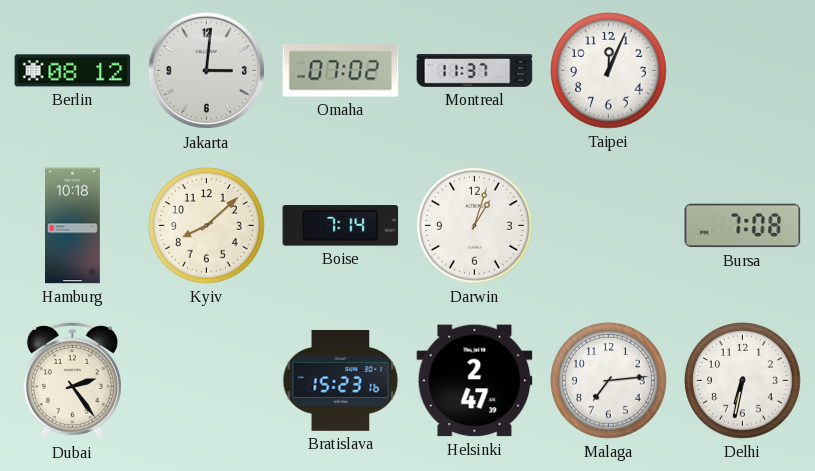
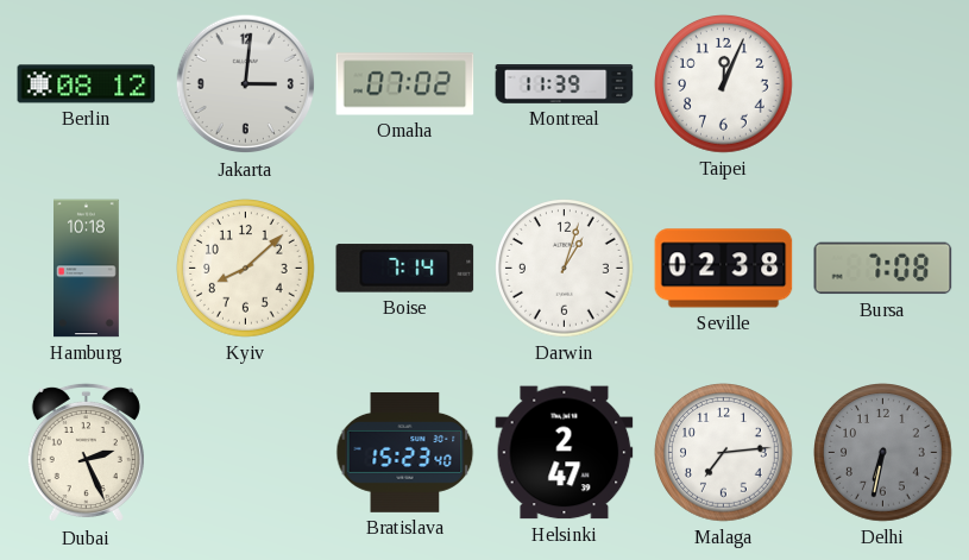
Montreal: 11:37 -> 11:39 (565, 84)
Seville: none -> 02:38 (724, 269)
Dubai: 2:24 -> 2:26 (86, 453)
Bratislava: 15:23:16 -> 15:23:40 (405, 452)
Delhi dial: white -> grey (883, 453)
